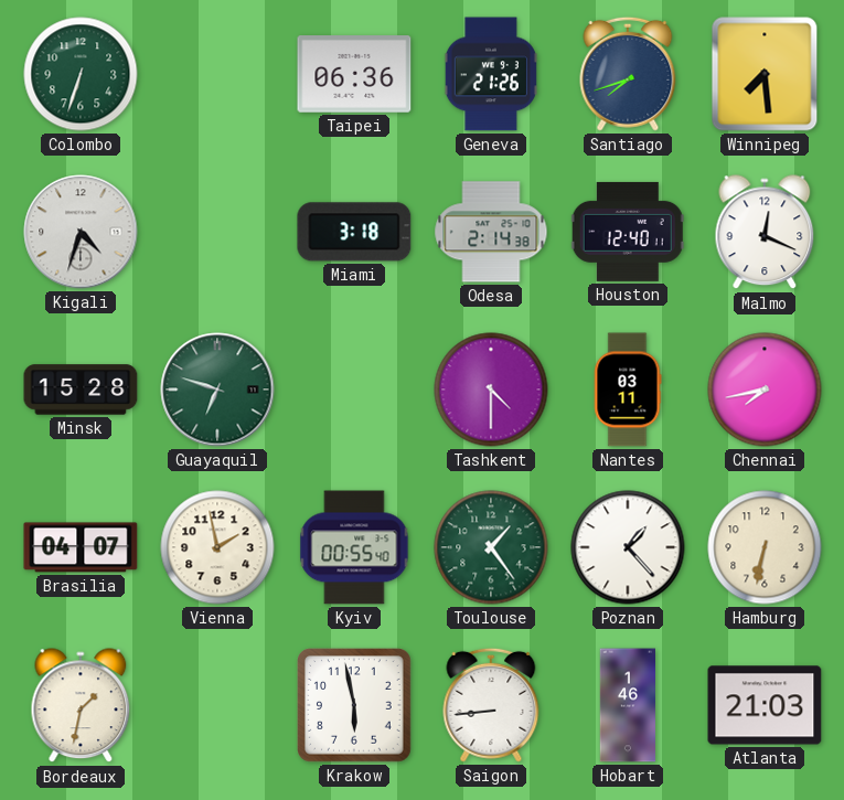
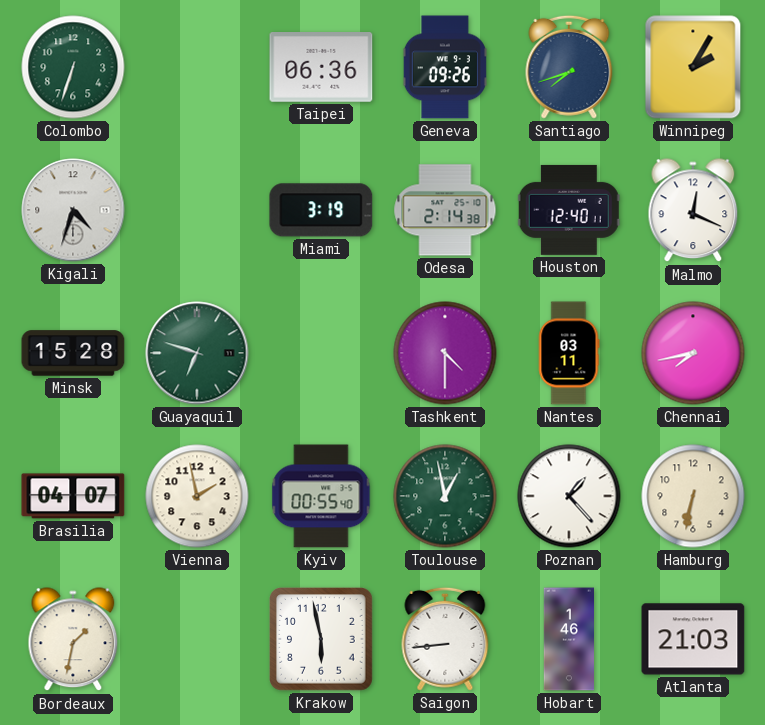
Geneva: 21:26 -> 09:26 (445, 67)
Winnipeg: 7:29 -> 2:05 (693, 67)
Miami: 3:18 -> 3:19 (321, 210)
Toulouse: 1:24 -> 12:58 (445, 496)
